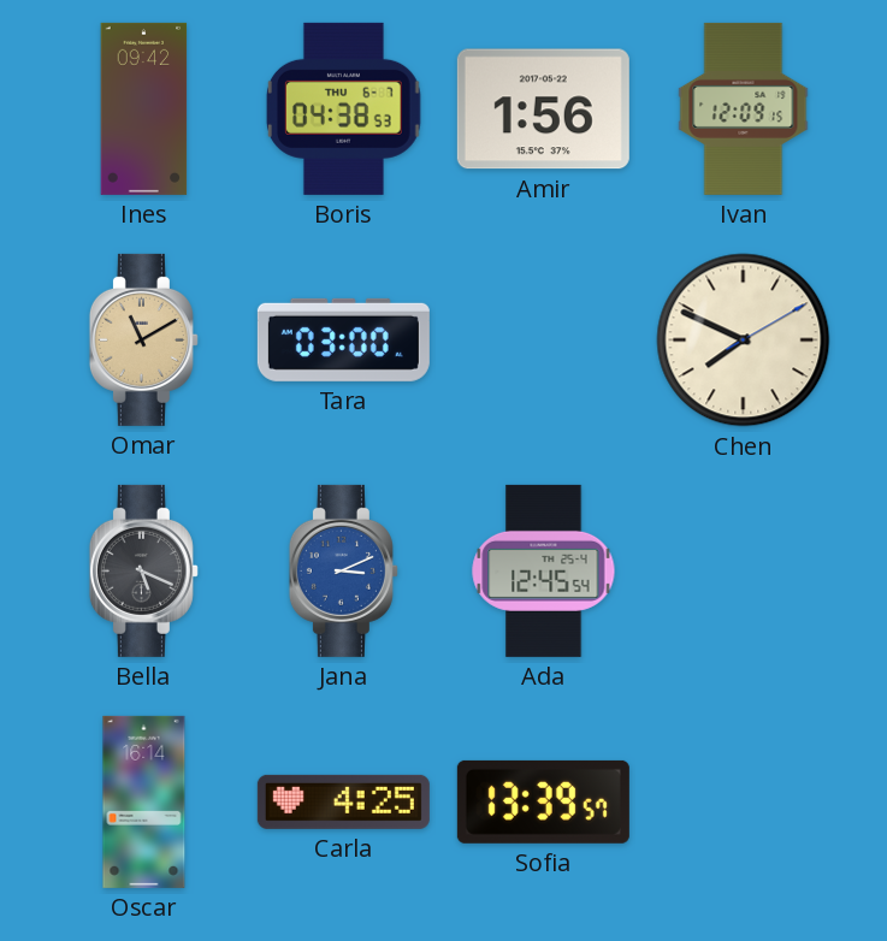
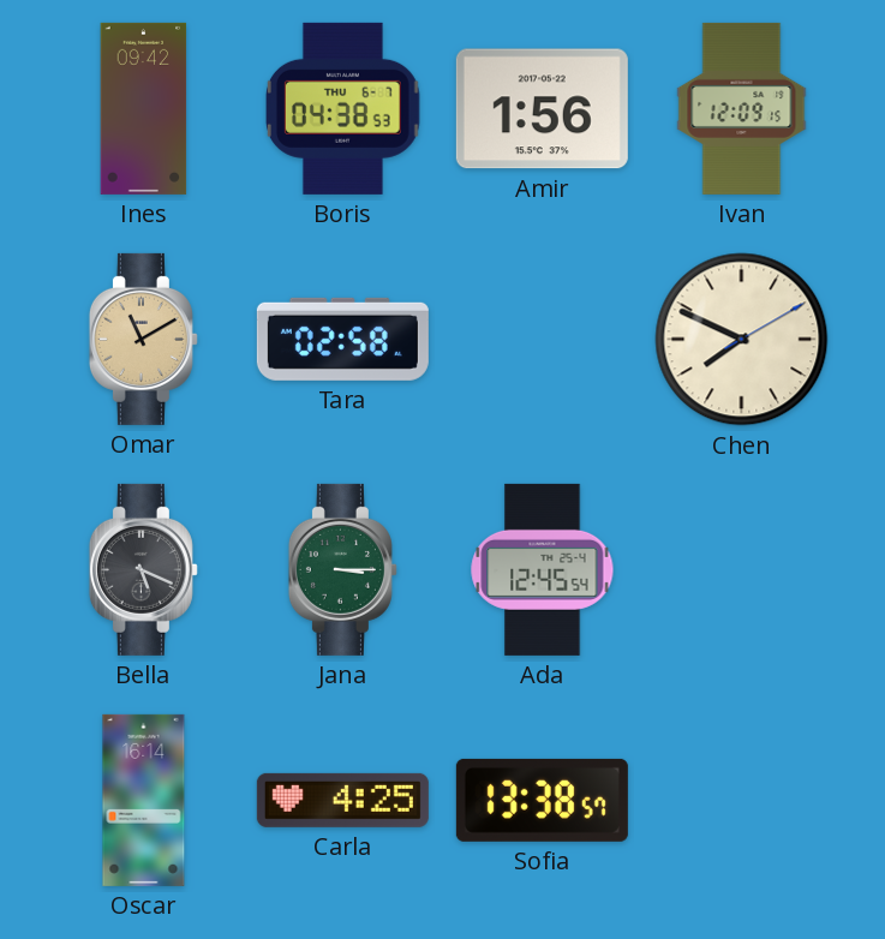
Tara: 03:00 -> 02:58 (342, 339)
Jana: 3:11 -> 3:15 (342, 569)
Jana dial: blue -> green (342, 569)
Sofia: 13:39 -> 13:38 (542, 800)
